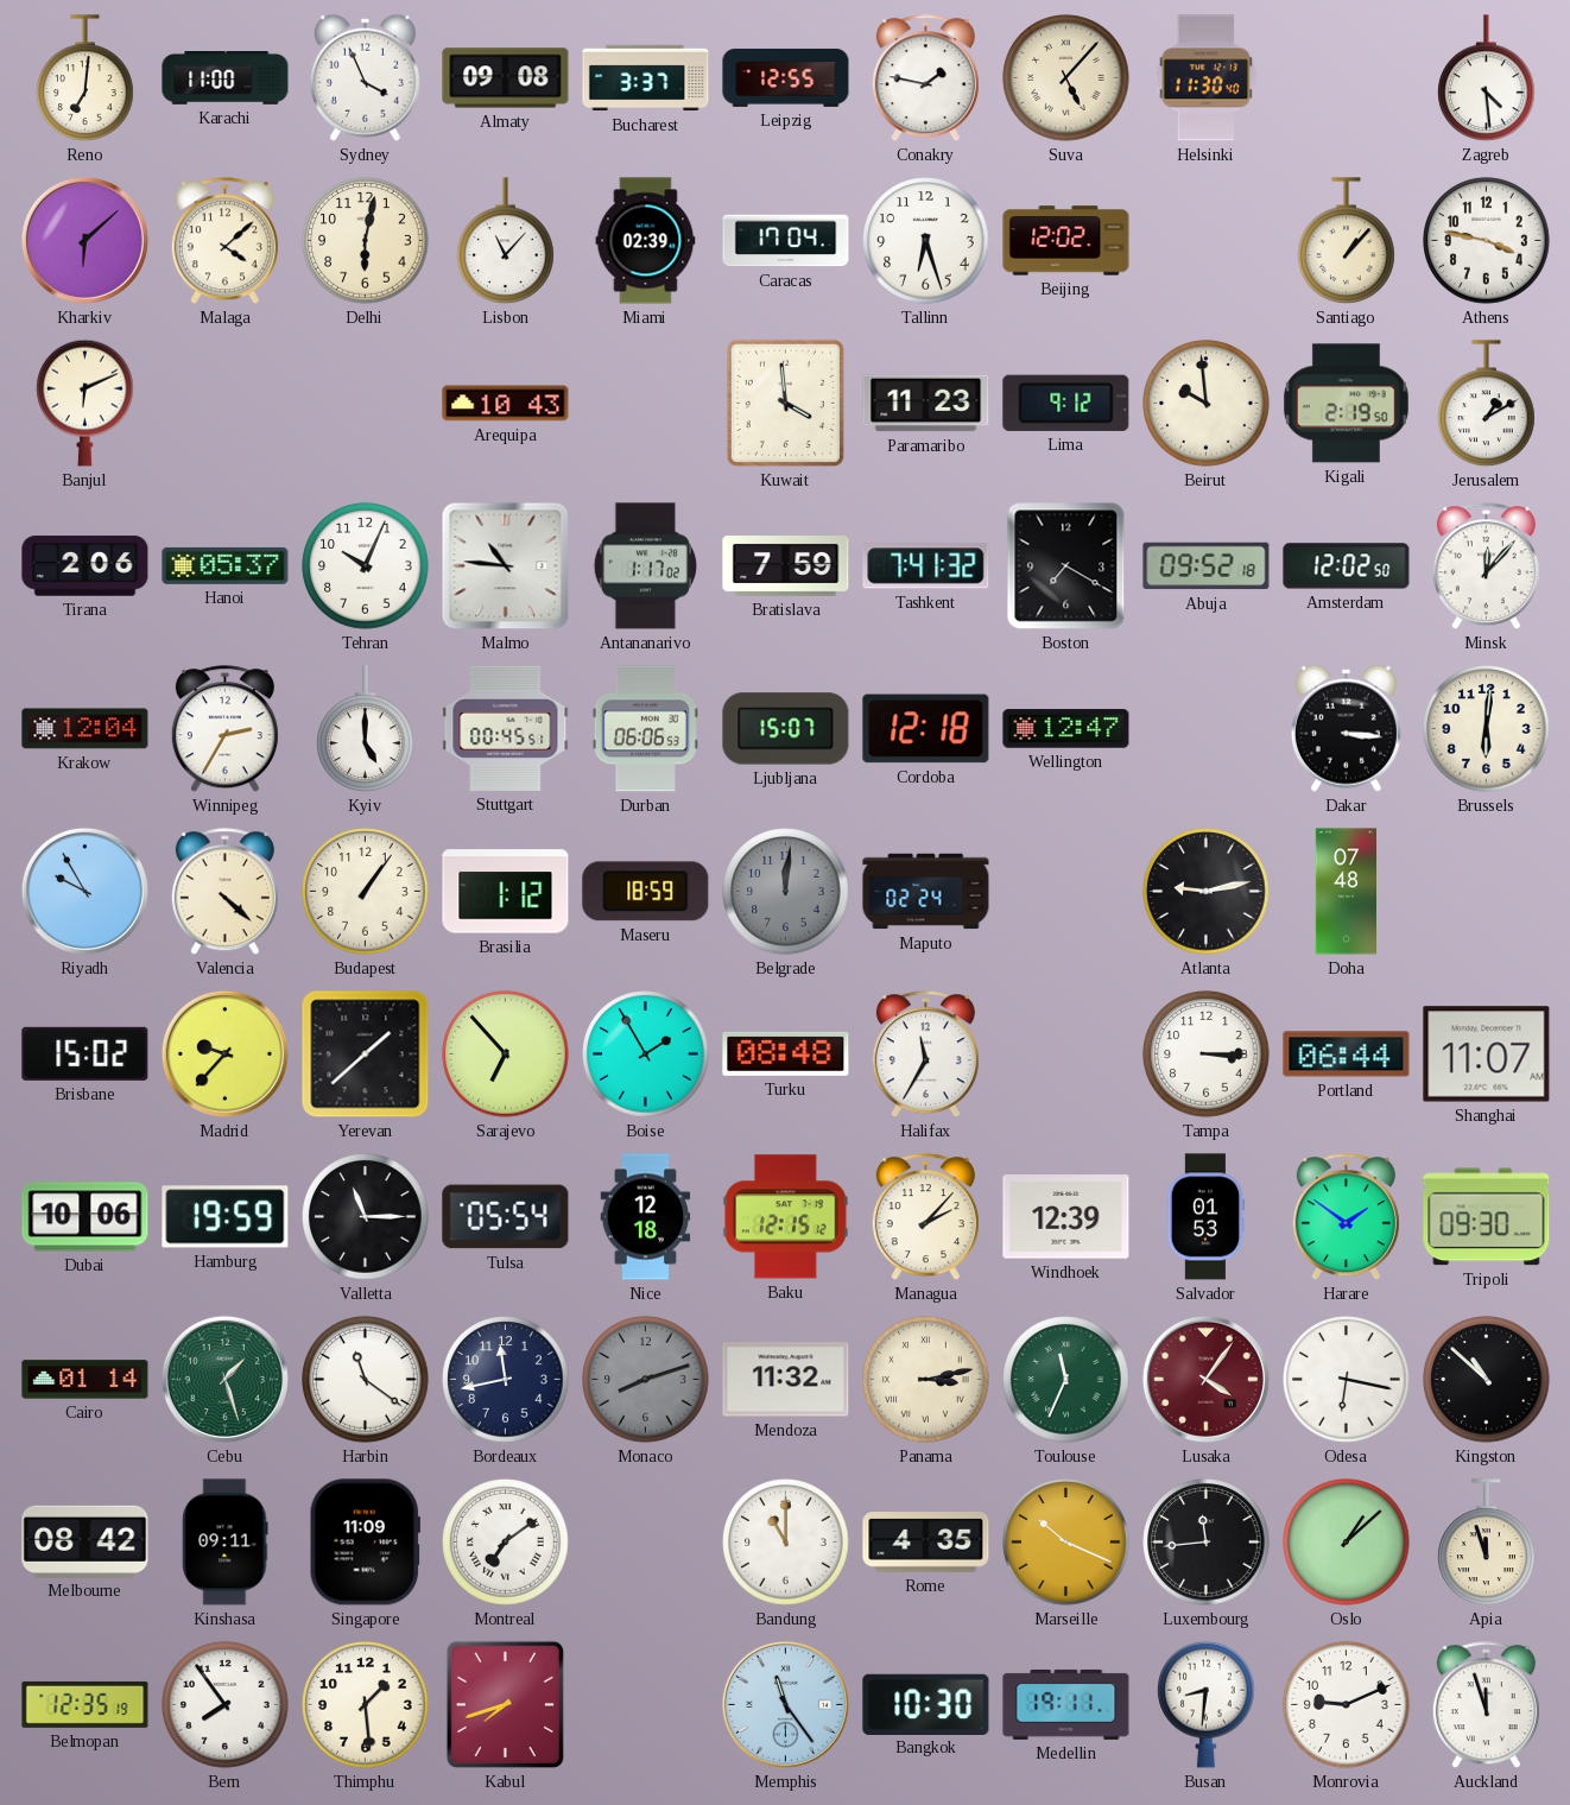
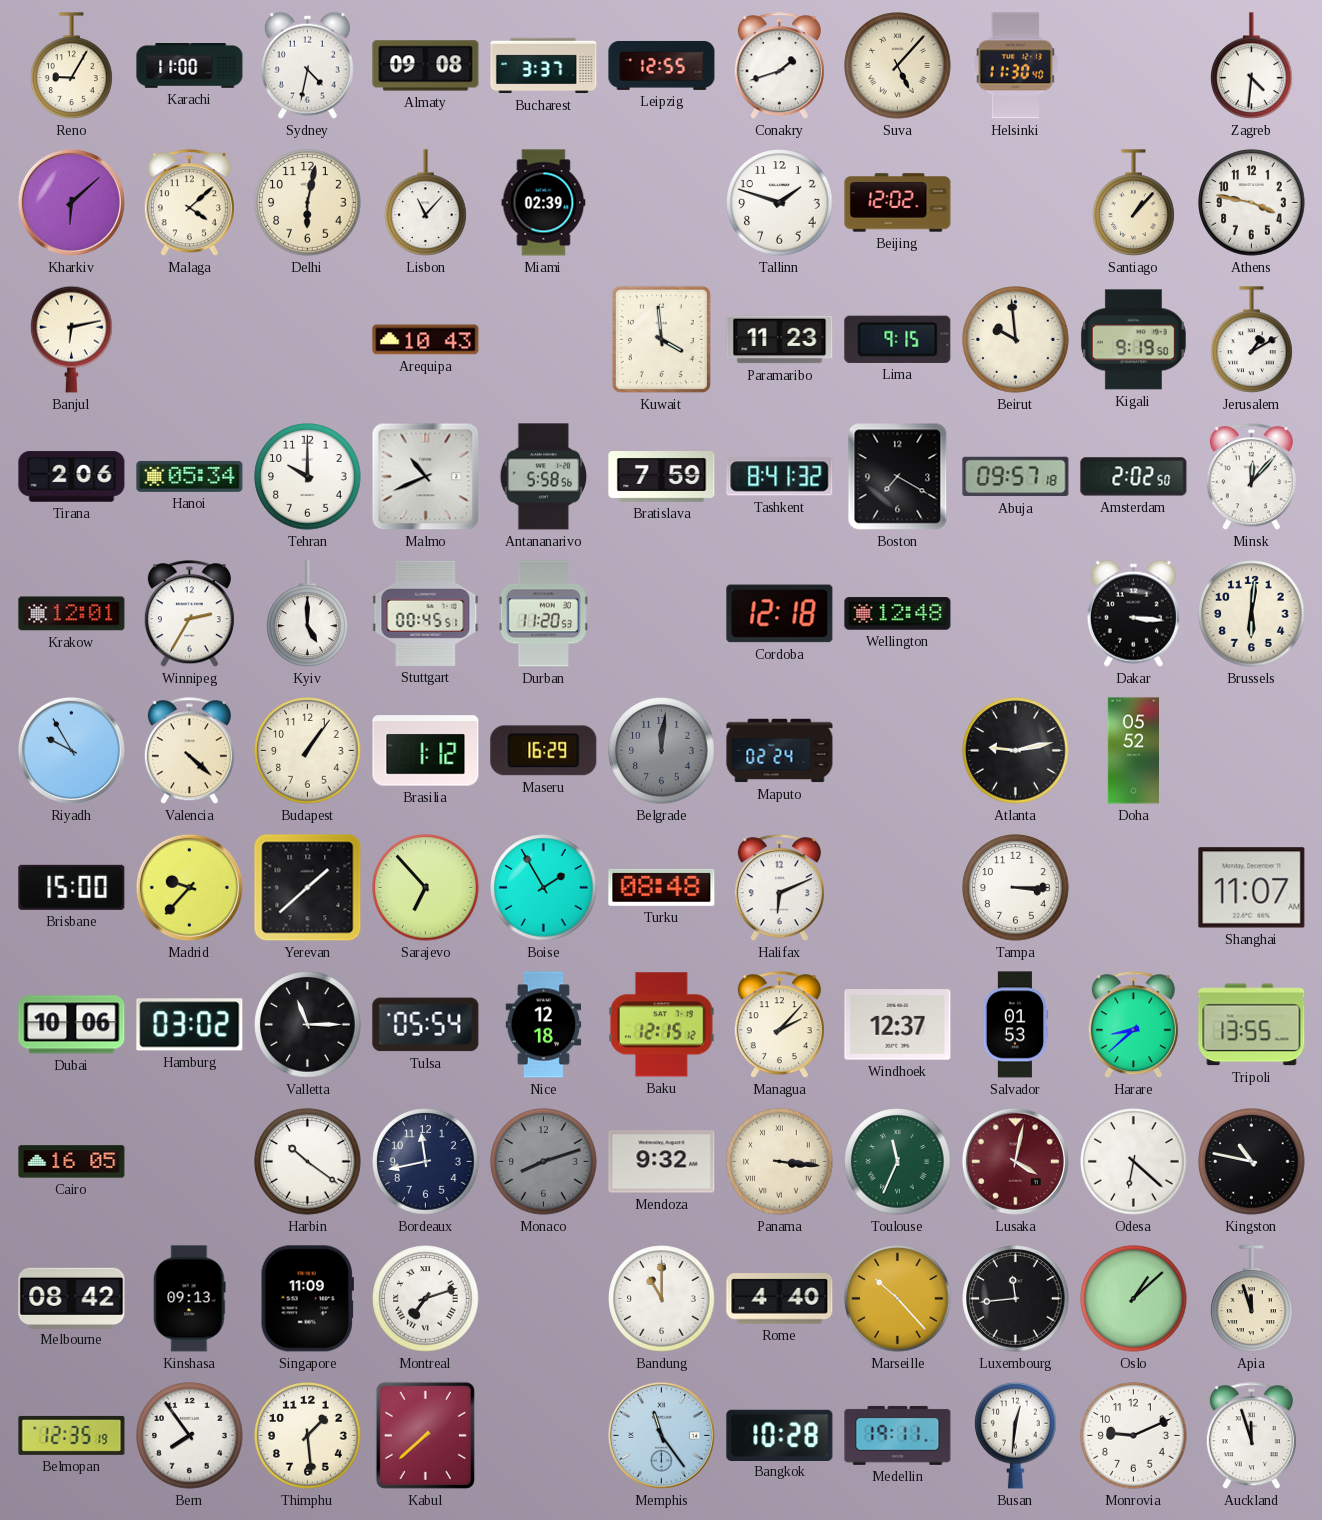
Reno: 7:01 -> 9:05 (72, 66)
Sydney: 3:56 -> 4:32 (307, 65)
Conakry: 1:47 -> 1:42 (779, 66)
Zagreb: 4:29 -> 4:31 (1252, 66)
Caracas: 17:04 -> none (786, 241)
Tallinn: 6:27 -> 1:48 (780, 203)
Banjul: 6:11 -> 6:13 (72, 339)
Lima: 9:12 -> 9:15 (898, 339)
Kigali: 2:19 -> 9:19 (1133, 340)
Hanoi: 05:37 -> 05:34 (190, 476)
Tehran: 10:04 -> 10:00 (308, 477)
Malmo: 10:46 -> 10:41 (426, 477)
Antananarivo: 1:17 -> 5:58 (543, 477)
Tashkent: 7:41 -> 8:41 (780, 477)
Abuja: 09:52 -> 09:57 (1016, 477)
Amsterdam: 12:02 -> 2:02 (1134, 477)
Krakow: 12:04 -> 12:01 (72, 614)
Durban: 06:06 -> 11:20 (543, 614)
Ljubljana: 15:07 -> none (786, 729)
Wellington: 12:47 -> 12:48 (898, 614)
Maseru: 18:59 -> 16:29 (544, 751)
Doha: 07:48 -> 05:52 (1133, 751)
Brisbane: 15:02 -> 15:00 (72, 887)
Halifax: 11:35 -> 6:11 (779, 888)
Portland: 06:44 -> none (1347, 1054)
Hamburg: 19:59 -> 03:02 (190, 1025)
Windhoek: 12:39 -> 12:37 (898, 1025)
Harare: 1:51 -> 8:38 (1133, 1025)
Tripoli: 09:30 -> 13:55 (1252, 1025)
Cairo: 01:14 -> 16:05 (72, 1162)
Cebu: 1:27 -> none (224, 1379)
Harbin: 11:21 -> 10:21 (308, 1162)
Mendoza: 11:32 -> 9:32 (662, 1162)
Panama: 3:13 -> 3:16 (780, 1162)
Lusaka: 4:06 -> 4:02 (1015, 1161)
Odesa: 6:17 -> 6:22 (1134, 1162)
Kingston: 10:52 -> 10:47 (1252, 1162)
Kinshasa: 09:11 -> 09:13 (190, 1299)
Montreal: 7:09 -> 7:12 (426, 1299)
Rome: 4:35 -> 4:40 (780, 1299)
Marseille: 10:19 -> 10:23 (898, 1299)
Kabul: 7:42 -> 7:38 (425, 1435)
Bangkok: 10:30 -> 10:28 (780, 1435)
Busan: 8:31 -> 12:31 (1016, 1435)
